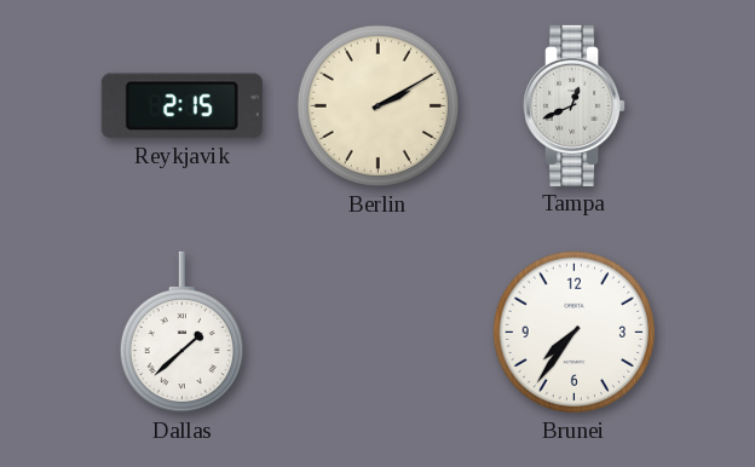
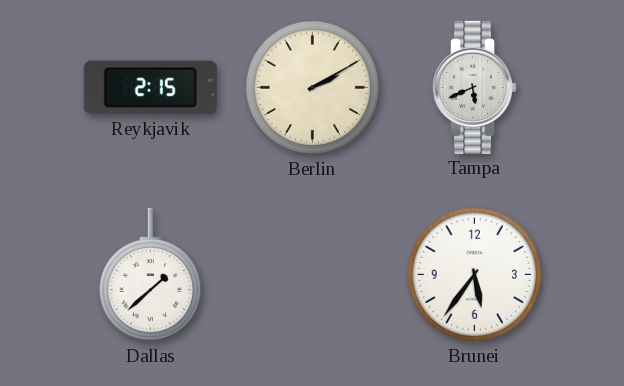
Tampa: 12:41 -> 5:41 (475, 87)
Brunei: 7:36 -> 5:36 (475, 275)
